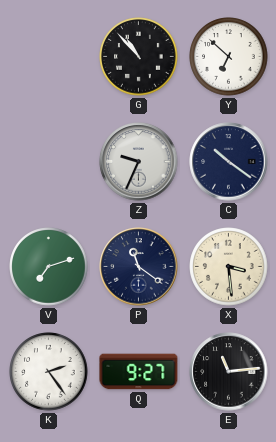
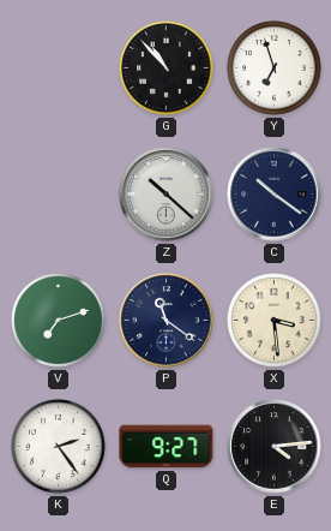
Y: 6:52 -> 6:57 (275, 68)
Z: 9:34 -> 10:22 (167, 195)
E: 11:14 -> 4:14 (275, 447)
